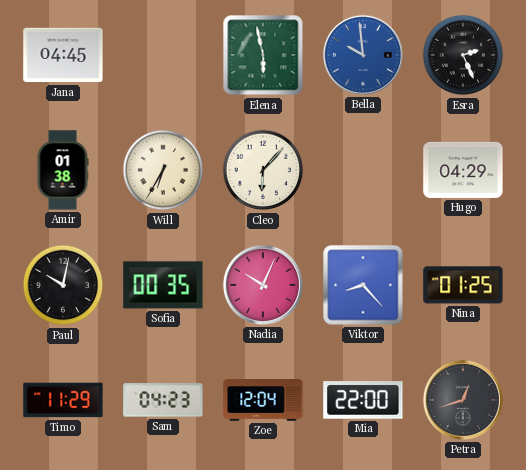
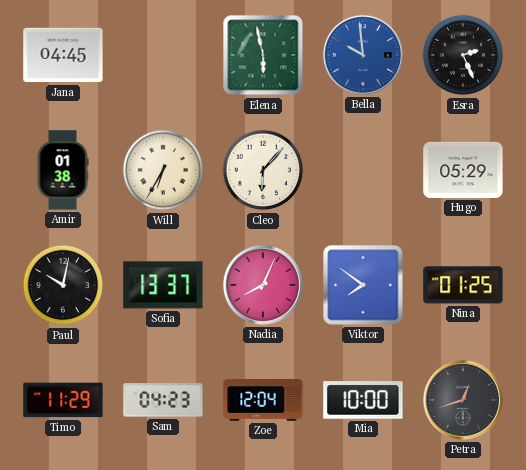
Hugo: 04:29 -> 05:29 (463, 170)
Sofia: 00:35 -> 13:37 (163, 285)
Nadia: 10:04 -> 8:04 (263, 285)
Viktor: 8:23 -> 7:51 (363, 285)
Mia: 22:00 -> 10:00 (363, 400)
